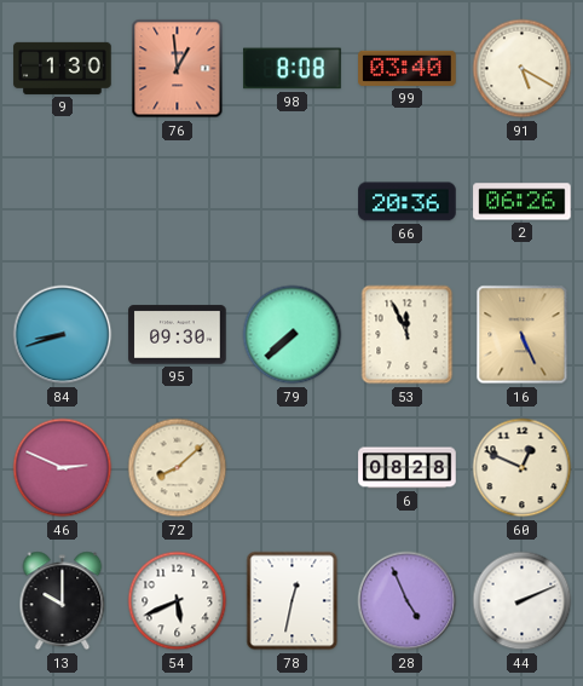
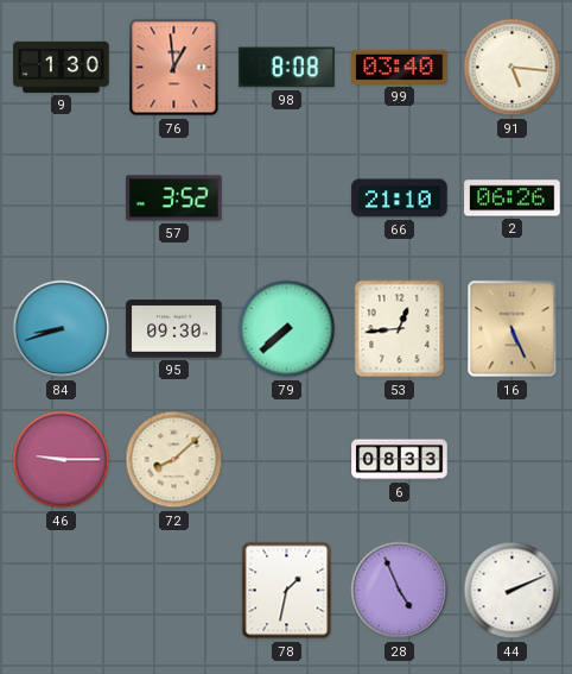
91: 5:20 -> 5:16 (513, 68)
57: none -> 3:52 (174, 199)
66: 20:36 -> 21:10 (400, 199)
53: 11:56 -> 12:44 (400, 329)
46: 2:49 -> 9:15 (62, 460)
6: 08:28 -> 08:33 (400, 460)
60: 12:49 -> none (523, 468)
13: 10:00 -> none (63, 601)
54: 5:41 -> none (178, 601)
78: 12:32 -> 1:32 (287, 591)
